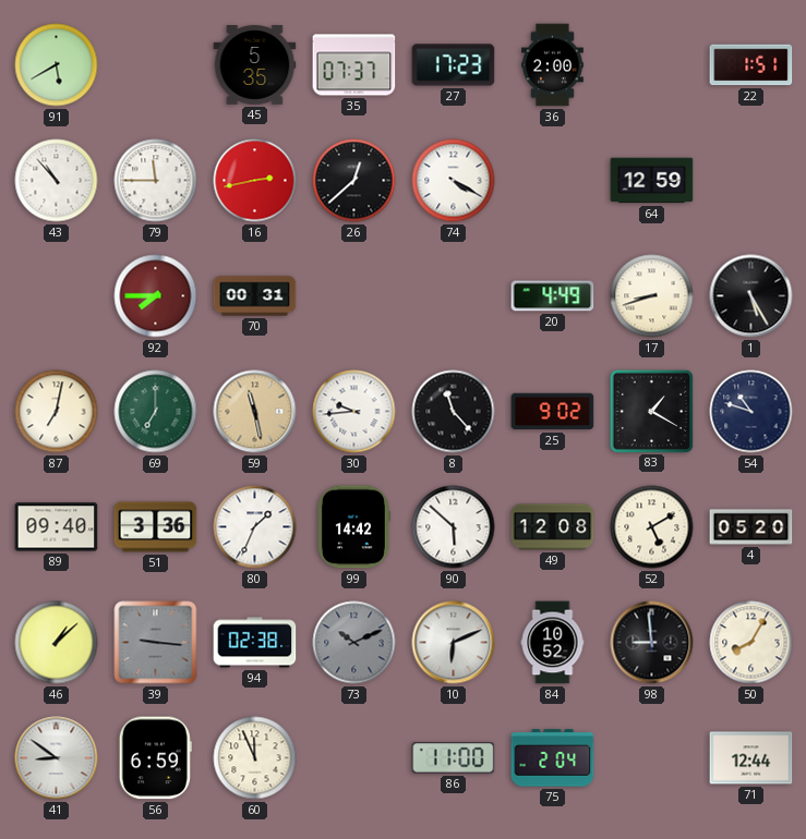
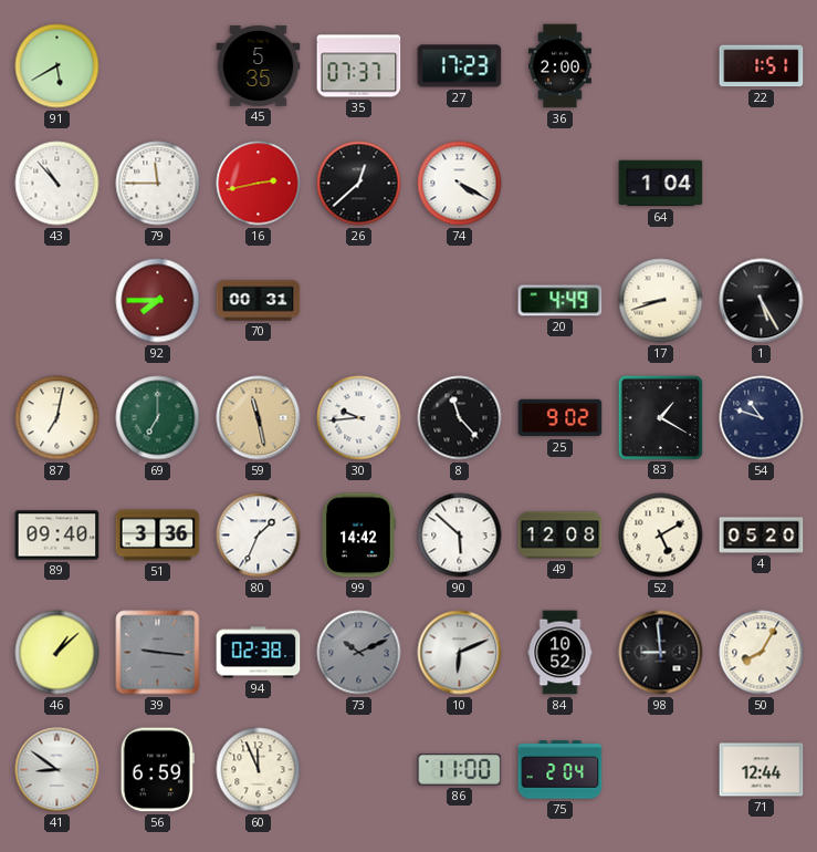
64: 12:59 -> 1:04 (661, 184)
